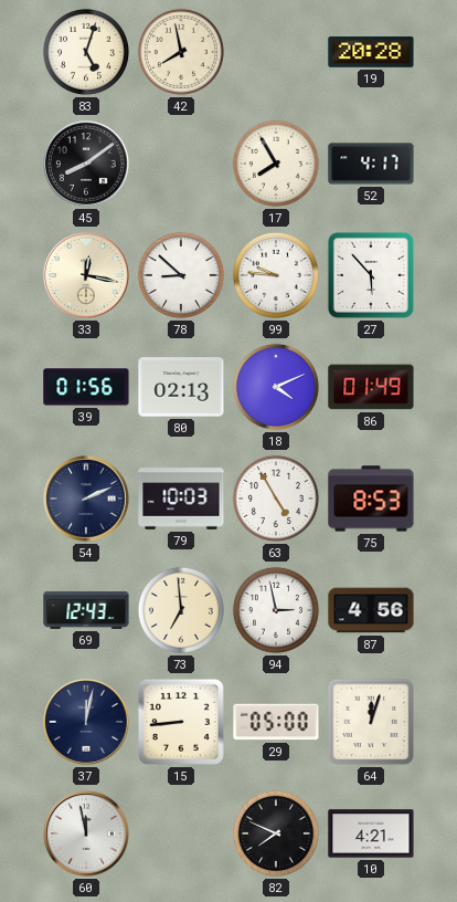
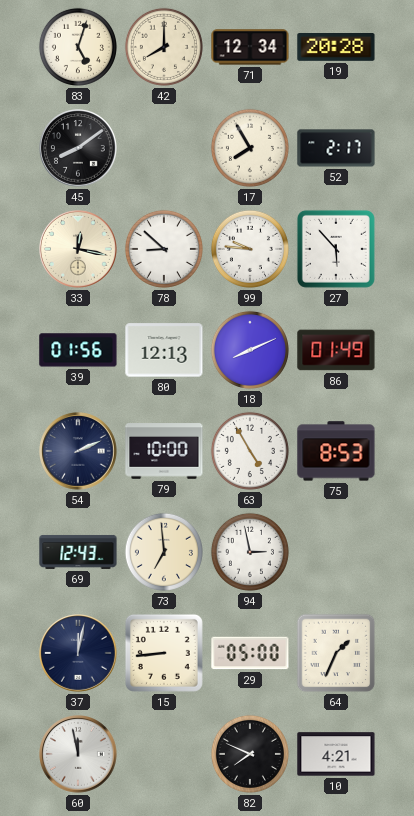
42: 7:58 -> 8:00 (164, 47)
71: none -> 12:34 (250, 47)
52: 4:17 -> 2:17 (336, 148)
80: 02:13 -> 12:13 (164, 350)
18: 4:11 -> 8:11 (250, 350)
79: 10:03 -> 10:00 (164, 451)
87: 4:56 -> none (371, 610)
64: 12:03 -> 1:34 (336, 653)
